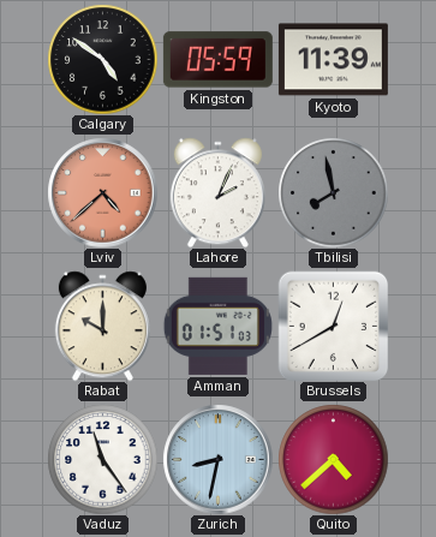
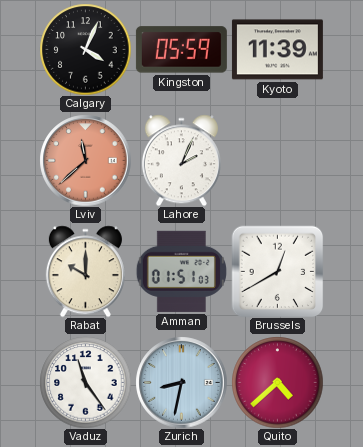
Calgary: 4:51 -> 4:04 (85, 49)
Lviv: 4:38 -> 11:38 (85, 160)
Tbilisi: 7:58 -> none (333, 192)
